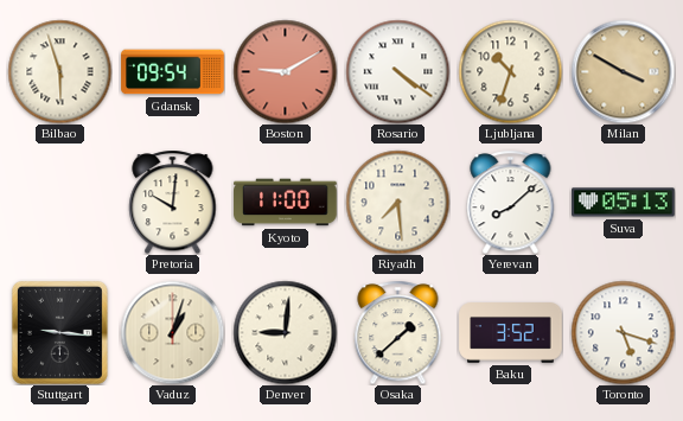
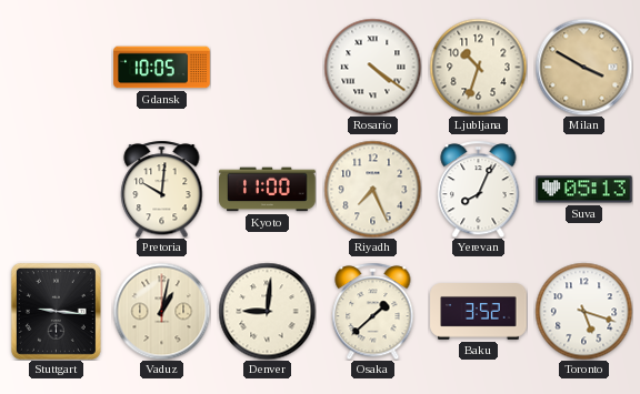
Bilbao: 5:57 -> none (59, 71)
Gdansk: 09:54 -> 10:05 (162, 68)
Boston: 9:10 -> none (285, 71)
Riyadh: 7:29 -> 7:26 (372, 189)
Yerevan: 8:08 -> 8:04 (479, 189)
Vaduz: 1:03 -> 1:02 (161, 311)
